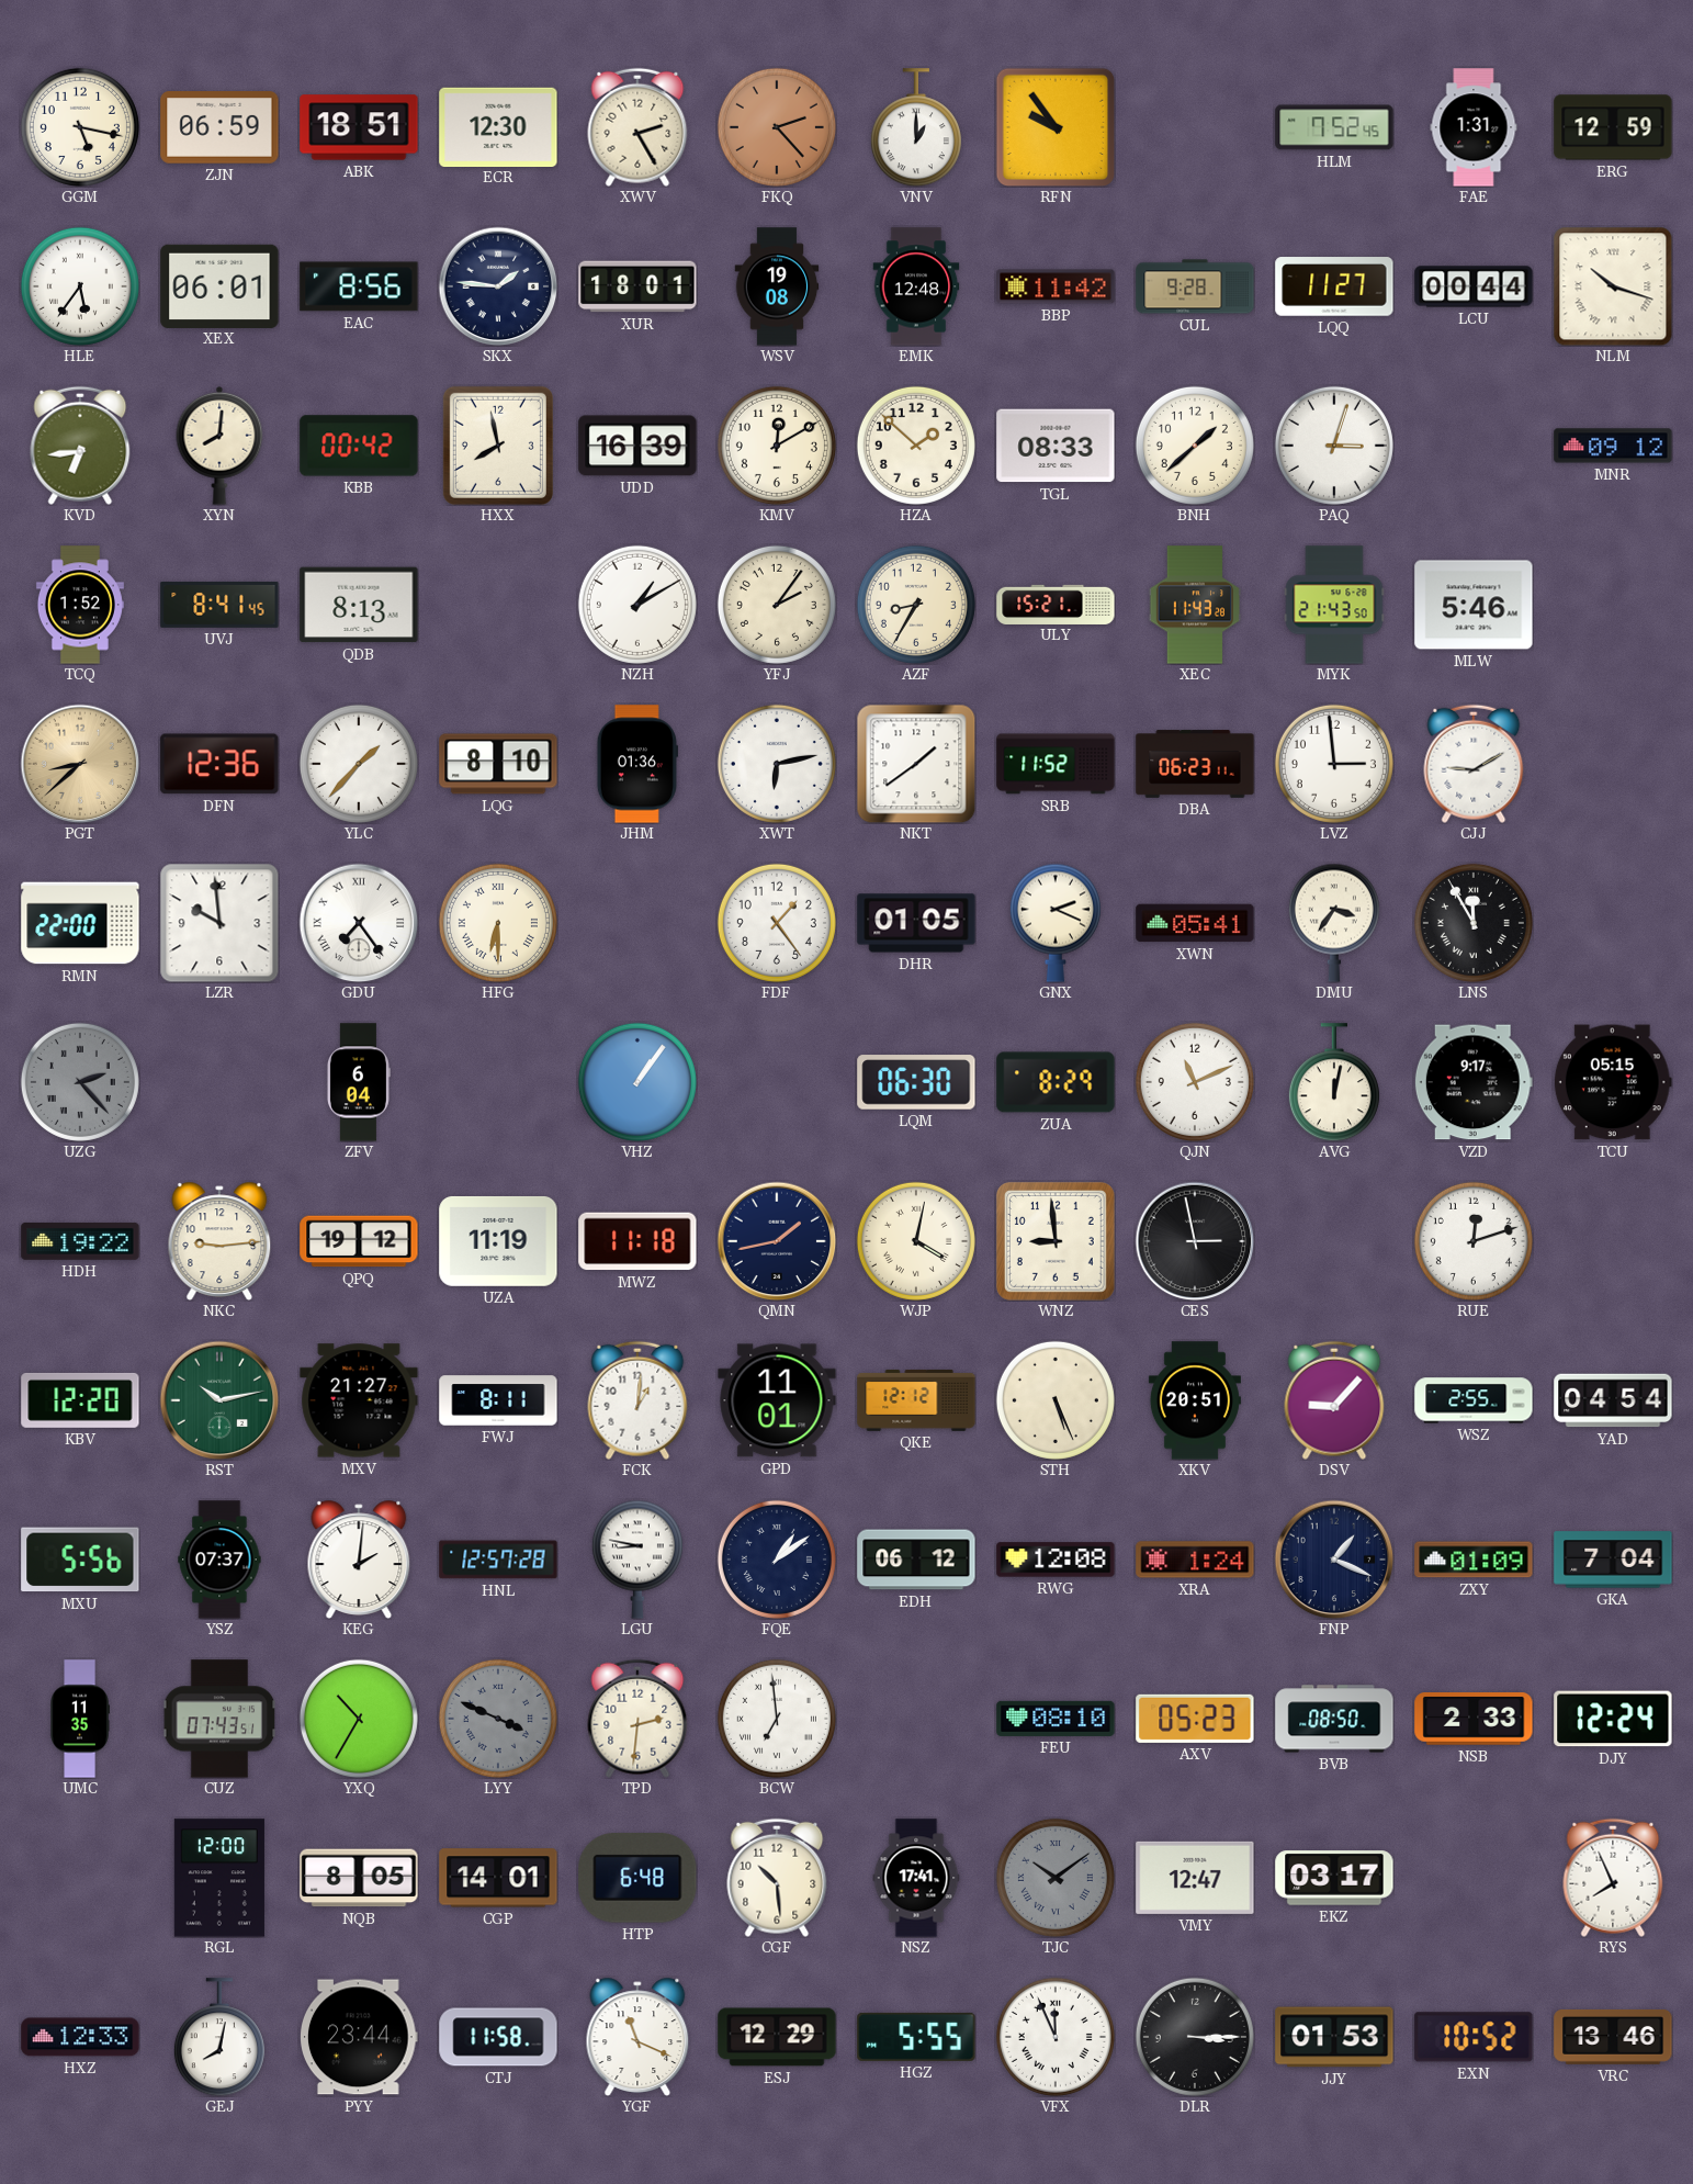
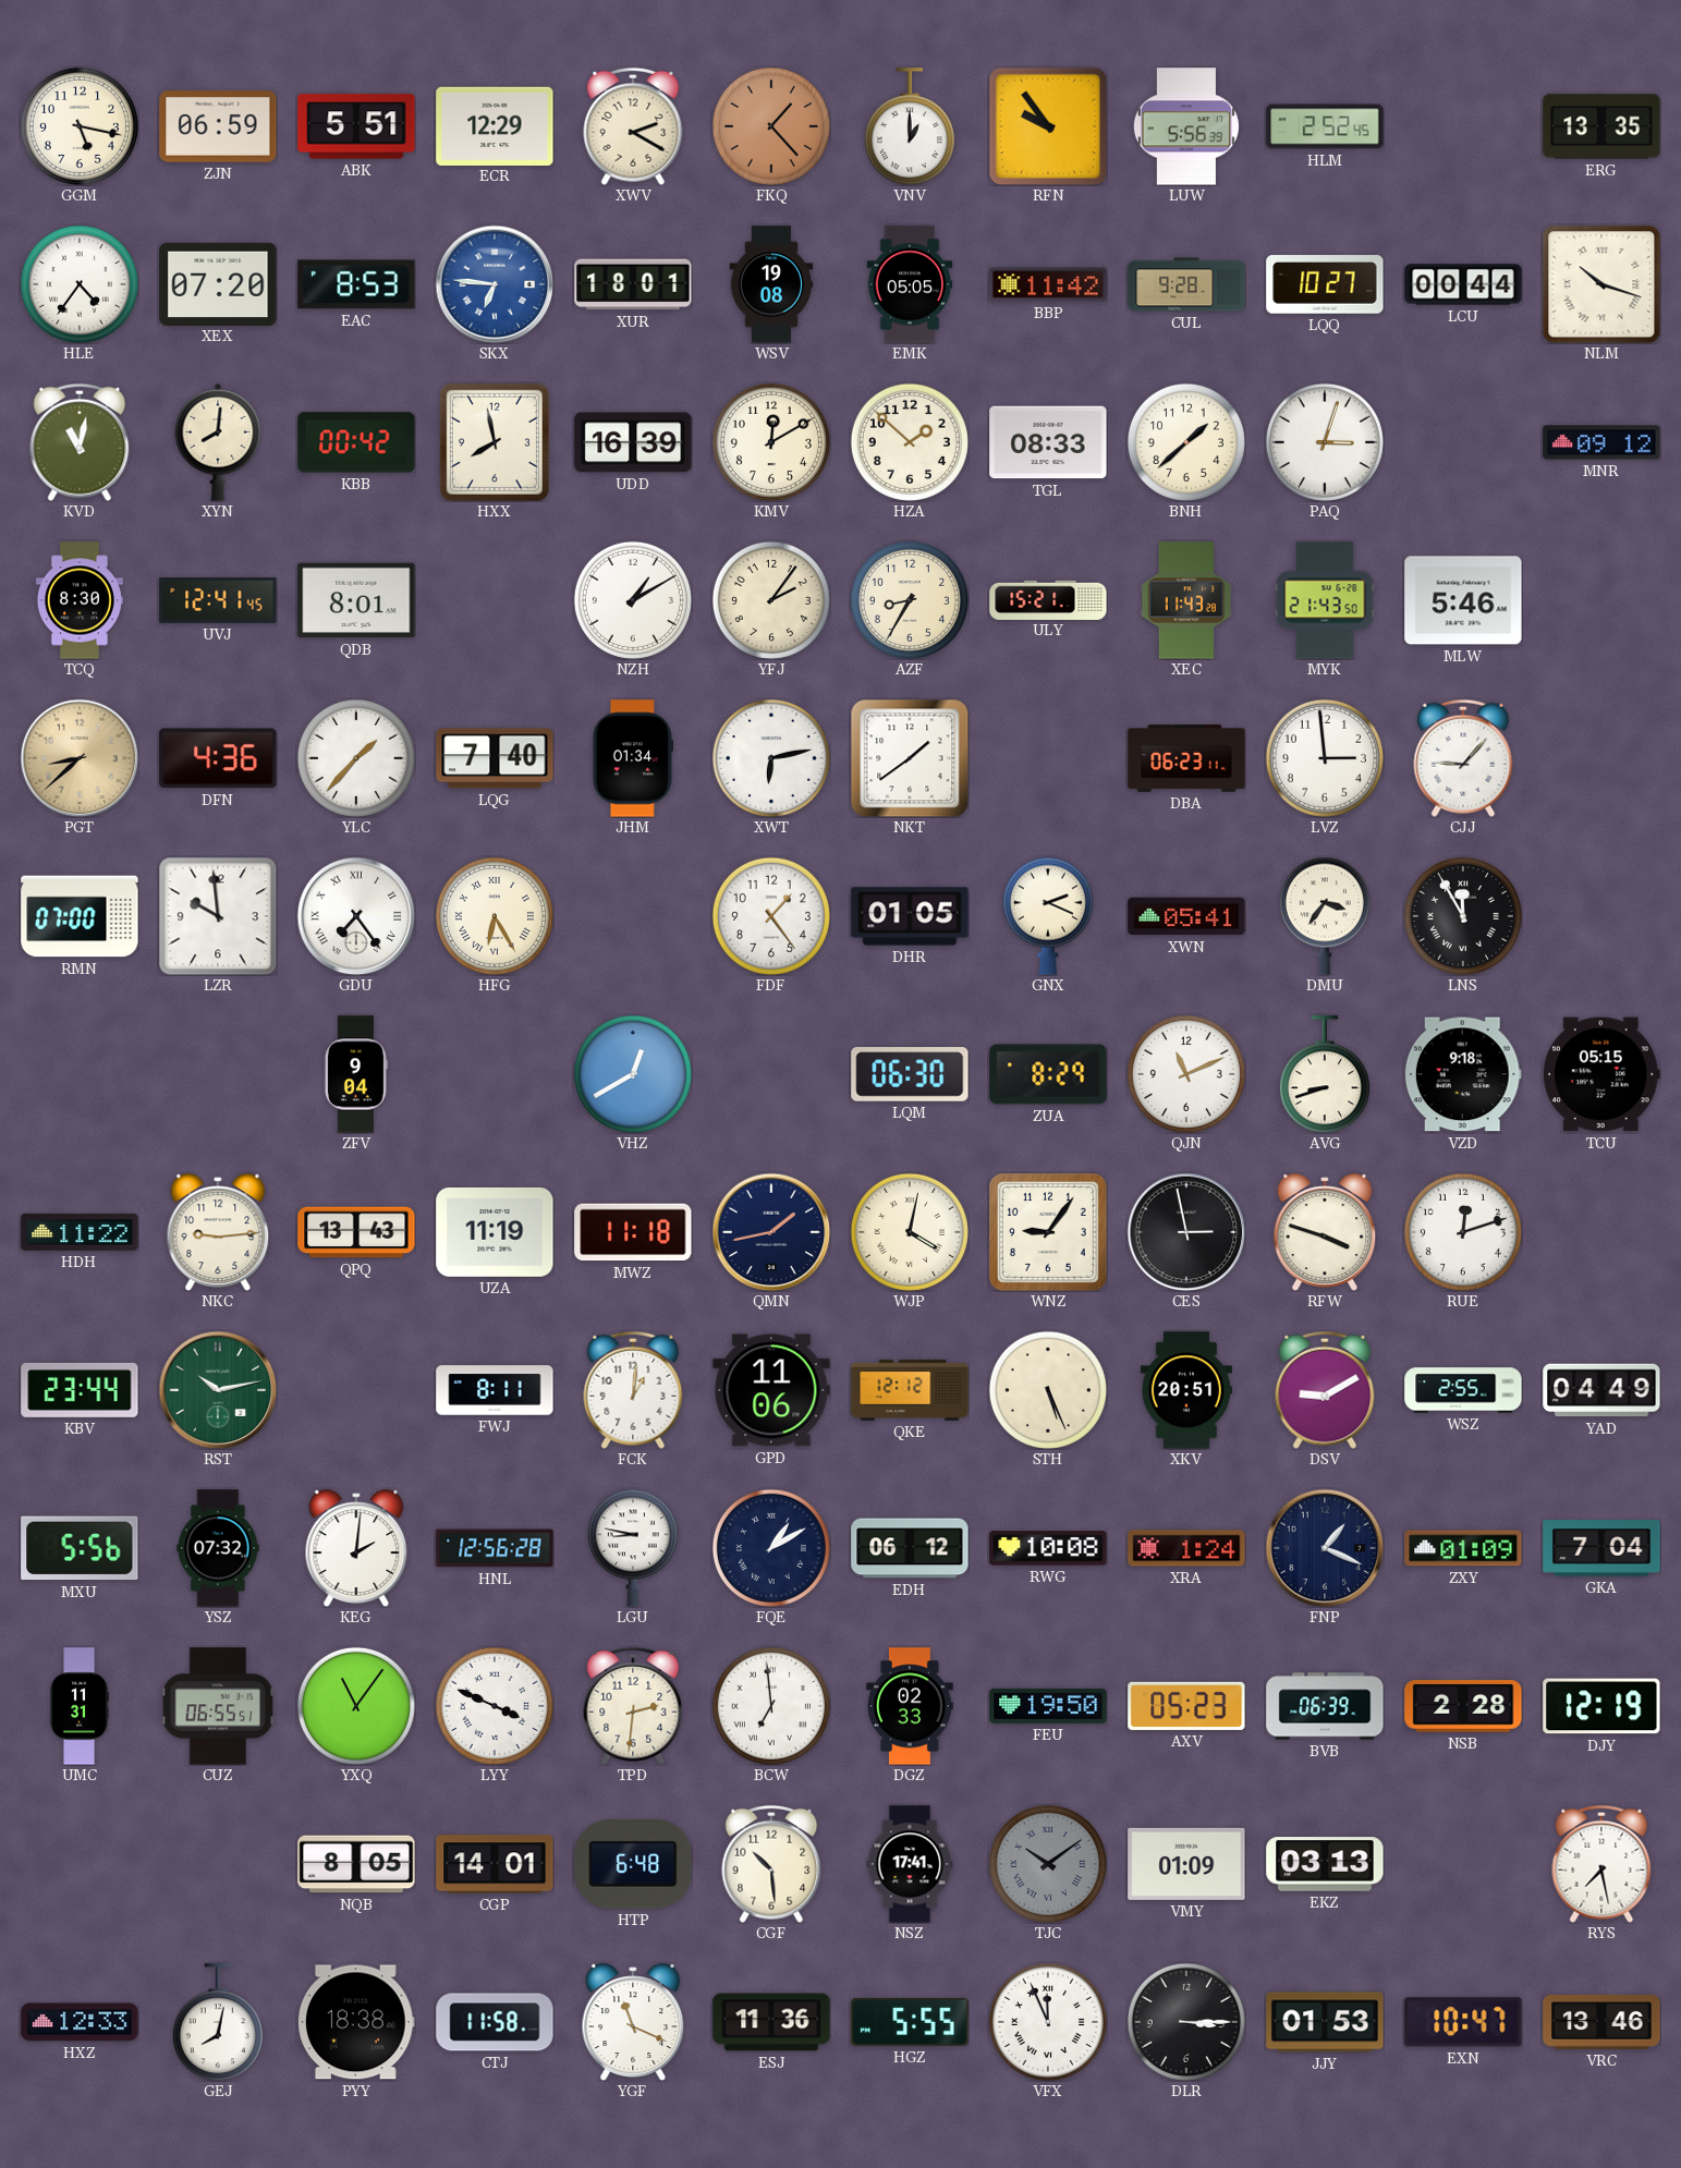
ABK: 18:51 -> 5:51 (356, 126)
ECR: 12:30 -> 12:29 (495, 125)
XWV: 2:25 -> 2:20 (633, 126)
FKQ: 2:23 -> 1:23 (771, 126)
LUW: none -> 5:56 (1186, 126)
HLM: 7:52 -> 2:52 (1325, 126)
FAE: 1:31 -> none (1474, 127)
ERG: 12:59 -> 13:35 (1601, 126)
HLE: 5:36 -> 4:36 (80, 284)
XEX: 06:01 -> 07:20 (218, 283)
EAC: 8:56 -> 8:53 (356, 284)
SKX: 1:46 -> 6:46 (495, 284)
SKX dial: navy -> blue (495, 284)
EMK: 12:48 -> 05:05 (910, 284)
LQQ: 11:27 -> 10:27 (1325, 284)
KVD: 6:44 -> 11:02 (80, 442)
TCQ: 1:52 -> 8:30 (80, 600)
UVJ: 8:41 -> 12:41 (218, 600)
QDB: 8:13 -> 8:01 (356, 600)
DFN: 12:36 -> 4:36 (218, 758)
LQG: 8:10 -> 7:40 (495, 758)
JHM: 01:36 -> 01:34 (633, 758)
SRB: 11:52 -> none (1056, 764)
CJJ: 9:10 -> 9:07 (1463, 758)
RMN: 22:00 -> 07:00 (80, 916)
HFG: 6:30 -> 6:25 (495, 916)
UZG: 2:23 -> none (80, 1082)
ZFV: 6:04 -> 9:04 (355, 1074)
VHZ: 1:06 -> 12:40 (633, 1074)
AVG: 12:02 -> 8:42 (1325, 1074)
VZD: 9:17 -> 9:18 (1463, 1074)
HDH: 19:22 -> 11:22 (80, 1232)
QPQ: 19:12 -> 13:43 (356, 1232)
WNZ: 8:59 -> 9:06 (1048, 1232)
RFW: none -> 3:48 (1325, 1232)
KBV: 12:20 -> 23:44 (80, 1390)
MXV: 21:27 -> none (359, 1400)
GPD: 11:01 -> 11:06 (771, 1390)
DSV: 9:07 -> 9:10 (1325, 1390)
YAD: 04:54 -> 04:49 (1601, 1390)
YSZ: 07:37 -> 07:32 (218, 1548)
HNL: 12:57 -> 12:56 (495, 1548)
FQE: 1:09 -> 1:10 (771, 1548)
RWG: 12:08 -> 10:08 (1048, 1548)
UMC: 11:35 -> 11:31 (78, 1706)
CUZ: 07:43 -> 06:55 (218, 1706)
YXQ: 10:35 -> 11:06 (356, 1706)
LYY dial: grey -> white (495, 1706)
DGZ: none -> 02:33 (910, 1706)
FEU: 08:10 -> 19:50 (1048, 1706)
BVB: 08:50 -> 06:39 (1325, 1706)
NSB: 2:33 -> 2:28 (1463, 1707)
DJY: 12:24 -> 12:19 (1601, 1706)
RGL: 12:00 -> none (219, 1878)
VMY: 12:47 -> 01:09 (1186, 1864)
EKZ: 03:17 -> 03:13 (1325, 1864)
RYS: 7:56 -> 7:28 (1601, 1864)
PYY: 23:44 -> 18:38 (357, 2022)
ESJ: 12:29 -> 11:36 (771, 2022)
EXN: 10:52 -> 10:47 (1463, 2022)
